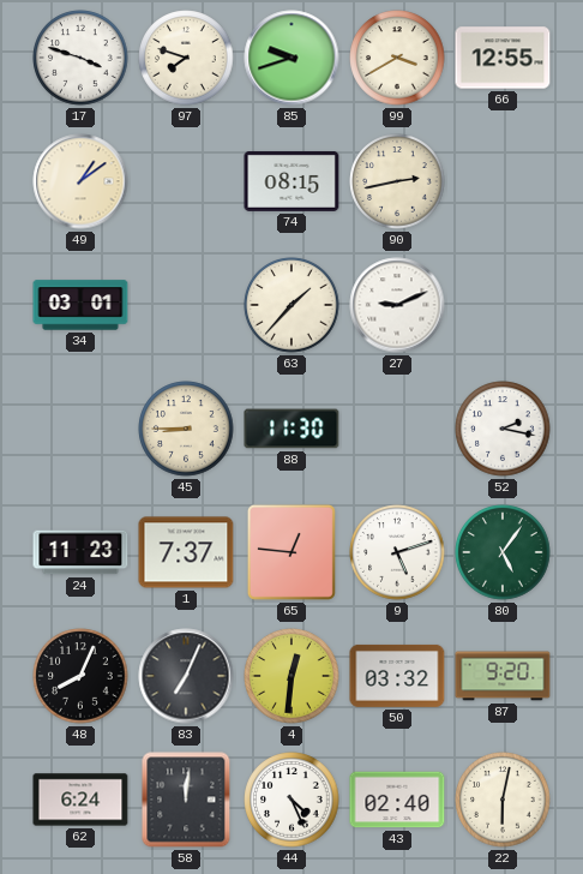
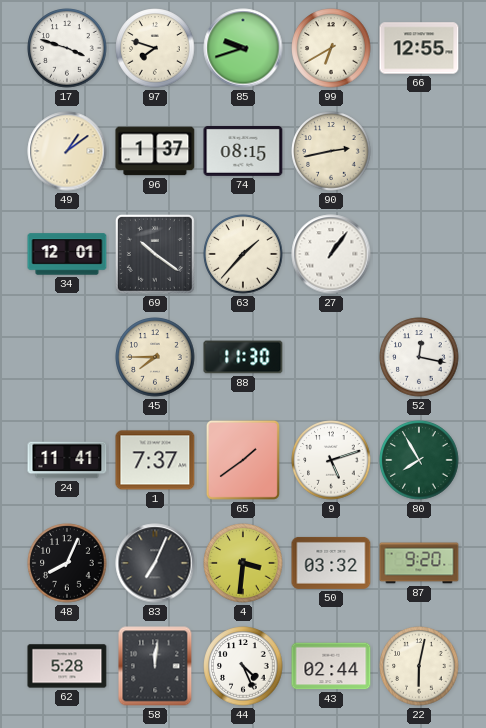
99: 3:40 -> 6:40 (331, 48)
96: none -> 1:37 (155, 151)
34: 03:01 -> 12:01 (67, 254)
69: none -> 10:21 (155, 254)
27: 9:11 -> 1:06 (331, 254)
45: 8:45 -> 7:45 (155, 357)
52: 2:17 -> 12:17 (419, 357)
24: 11:23 -> 11:41 (67, 460)
65: 12:46 -> 1:39 (243, 460)
80: 5:06 -> 7:55 (419, 460)
4: 12:31 -> 3:31 (243, 563)
62: 6:24 -> 5:28 (67, 666)
43: 02:40 -> 02:44 (331, 666)
